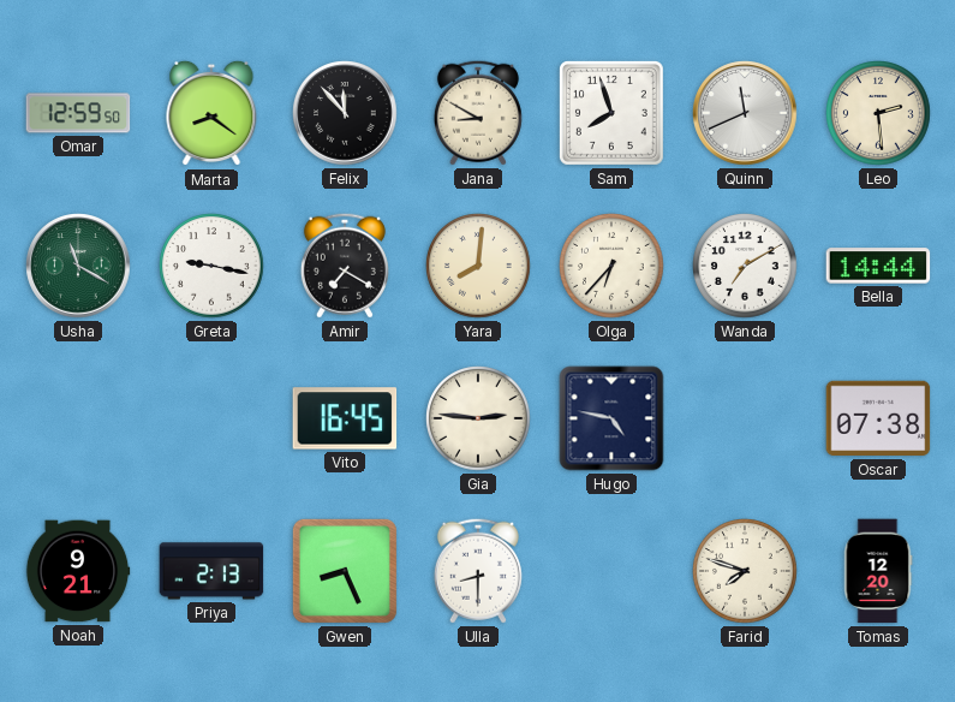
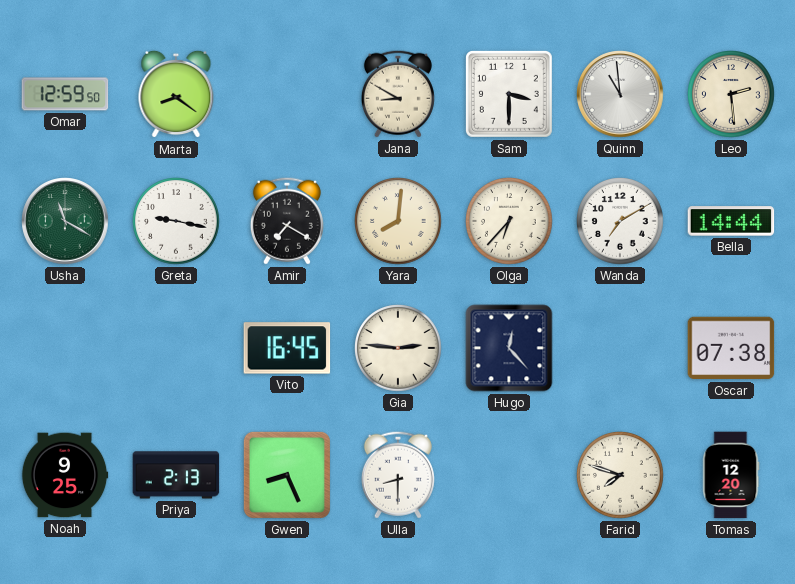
Felix: 11:53 -> none (345, 113)
Sam: 7:57 -> 3:30 (509, 94)
Quinn: 11:41 -> 10:59 (620, 94)
Hugo: 4:47 -> 12:23 (509, 348)
Noah: 9:21 -> 9:25 (65, 475)
